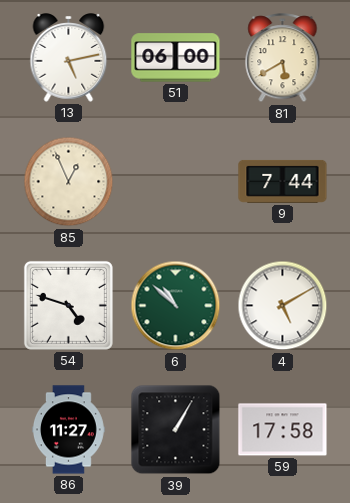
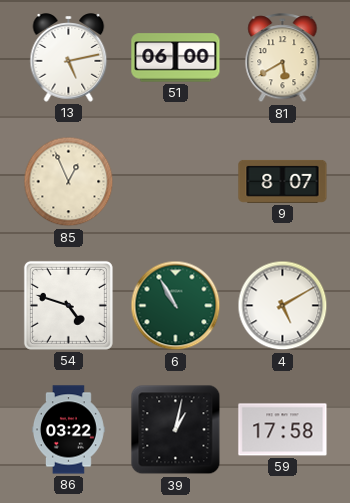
9: 7:44 -> 8:07 (283, 181)
6: 10:52 -> 10:55 (176, 306)
86: 11:27 -> 03:22 (68, 430)
39: 1:05 -> 1:02 (176, 430)
